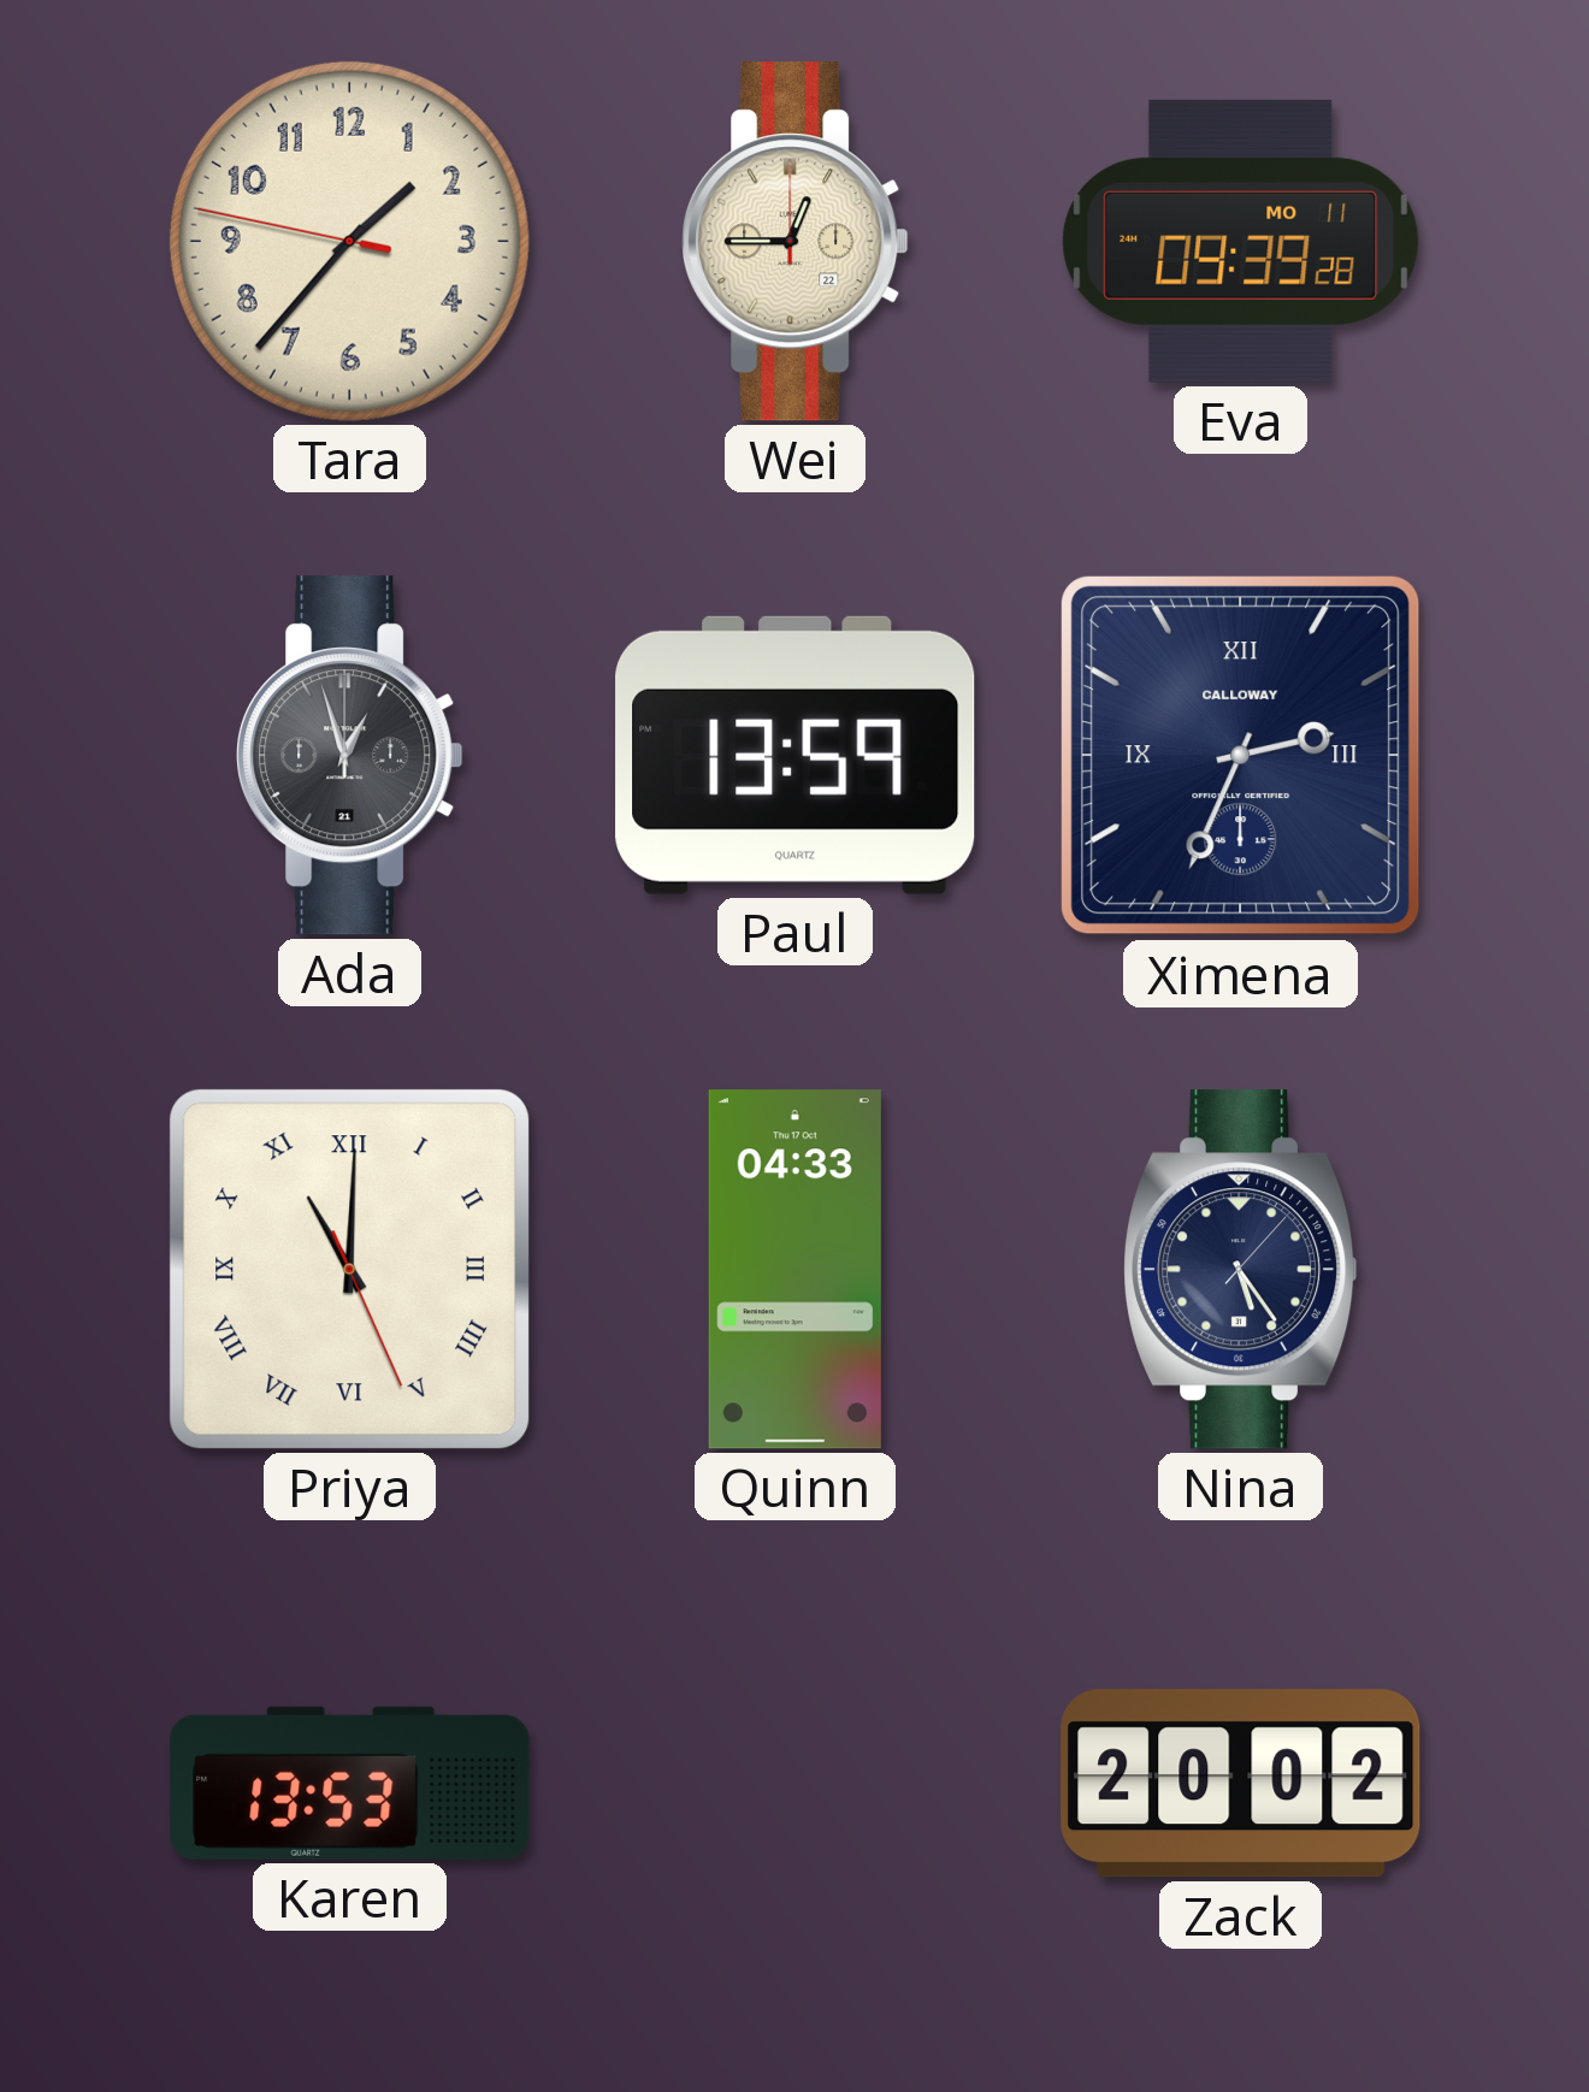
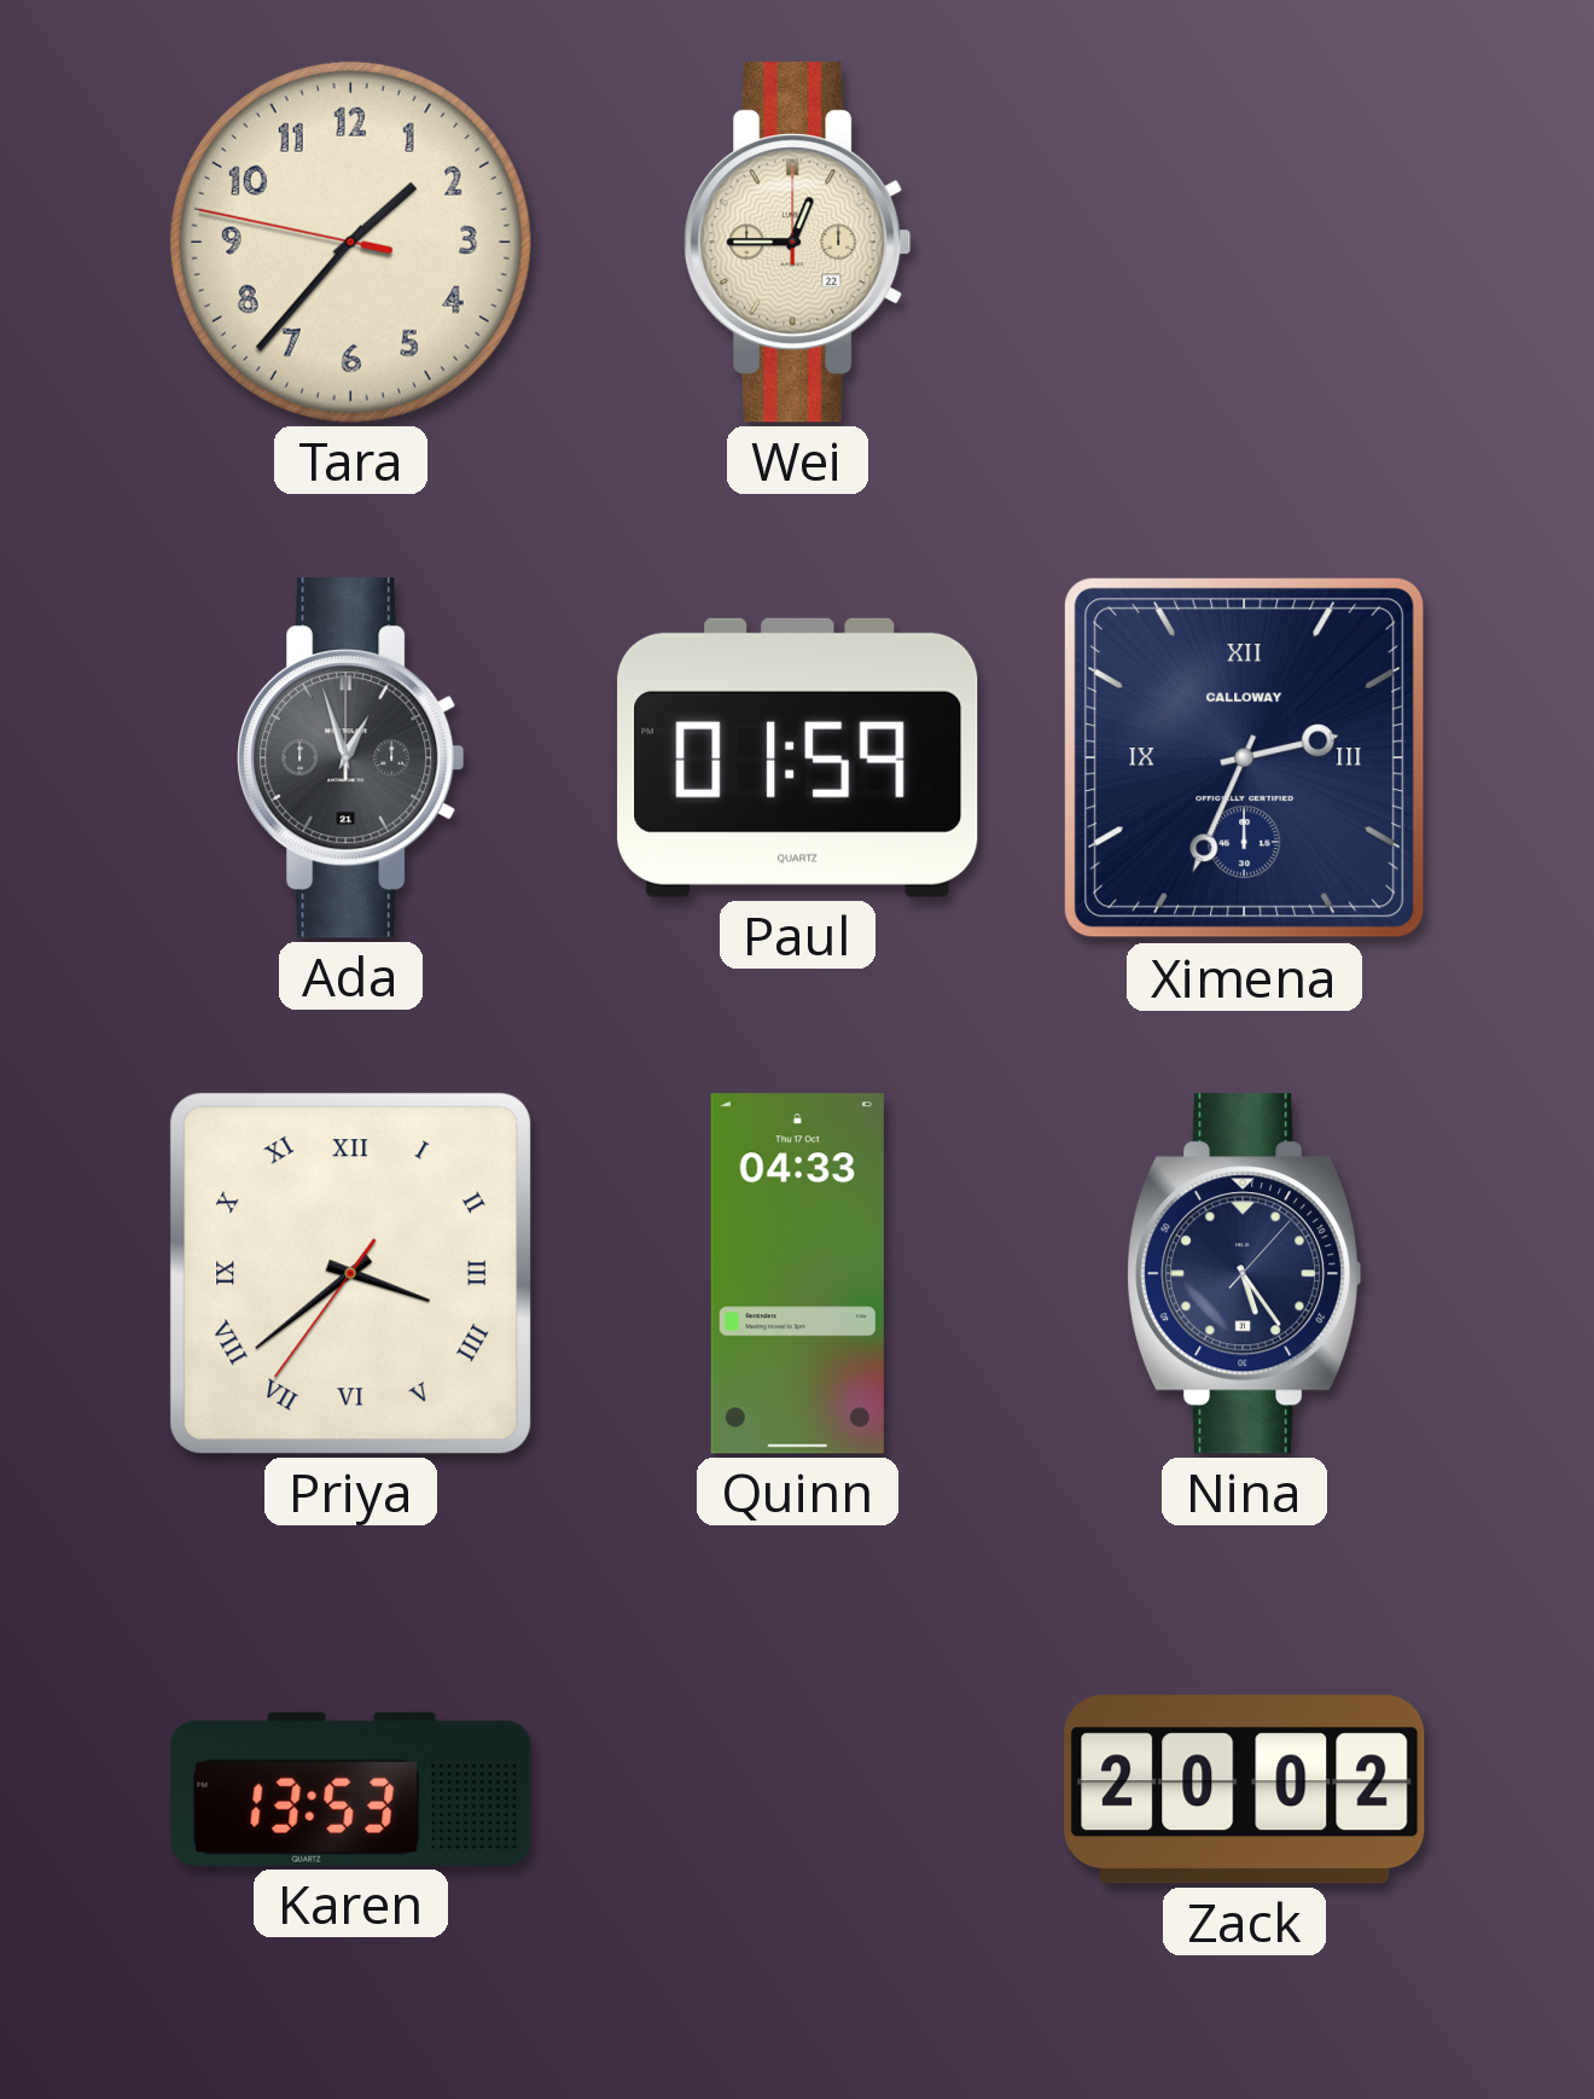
Eva: 09:39 -> none (1241, 241)
Paul: 13:59 -> 01:59 (798, 757)
Priya: 11:00 -> 3:38 (350, 1273)
